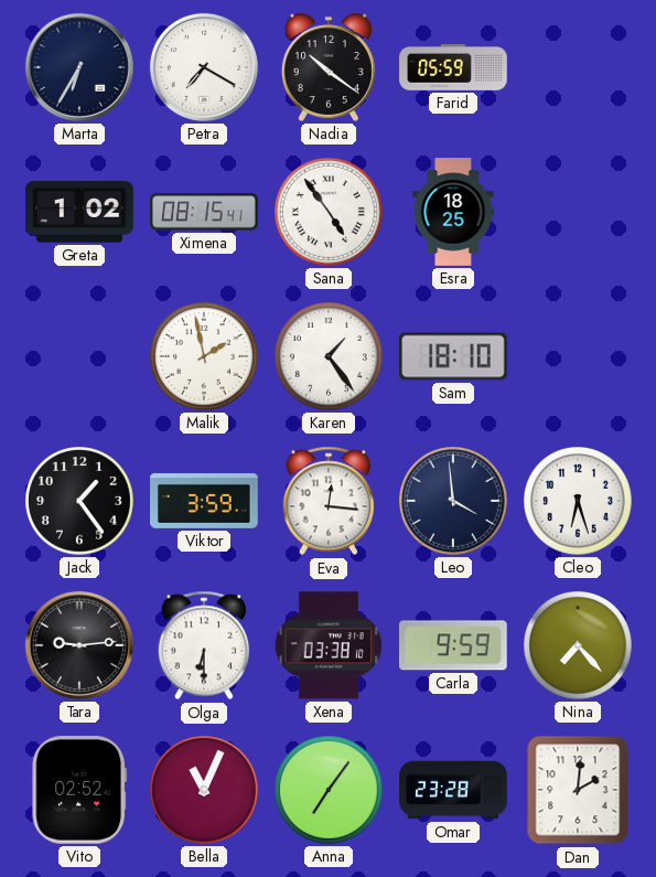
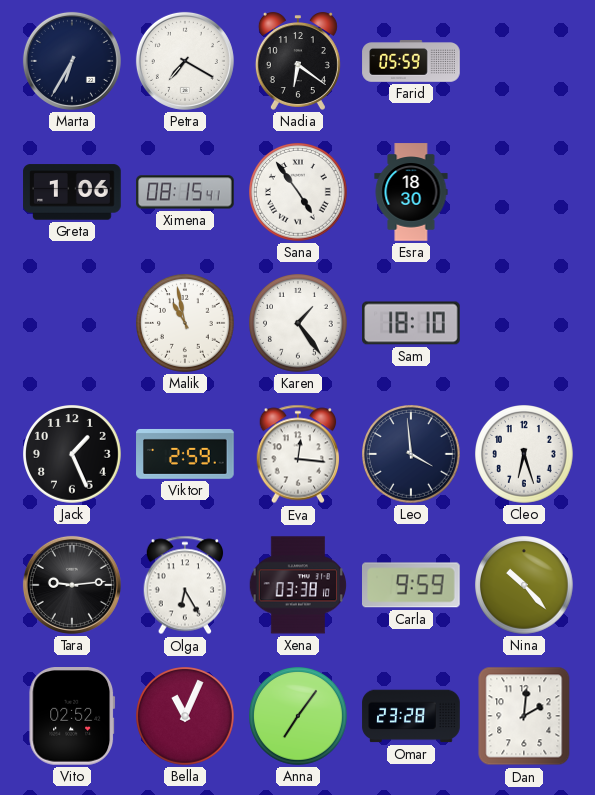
Nadia: 10:21 -> 6:21 (298, 61)
Greta: 1:02 -> 1:06 (72, 192)
Esra: 18:25 -> 18:30 (411, 192)
Malik: 1:58 -> 10:58 (186, 324)
Jack: 1:24 -> 1:26 (73, 455)
Viktor: 3:59 -> 2:59 (185, 454)
Olga: 6:30 -> 6:25 (185, 585)
Nina: 7:23 -> 10:23 (525, 586)
